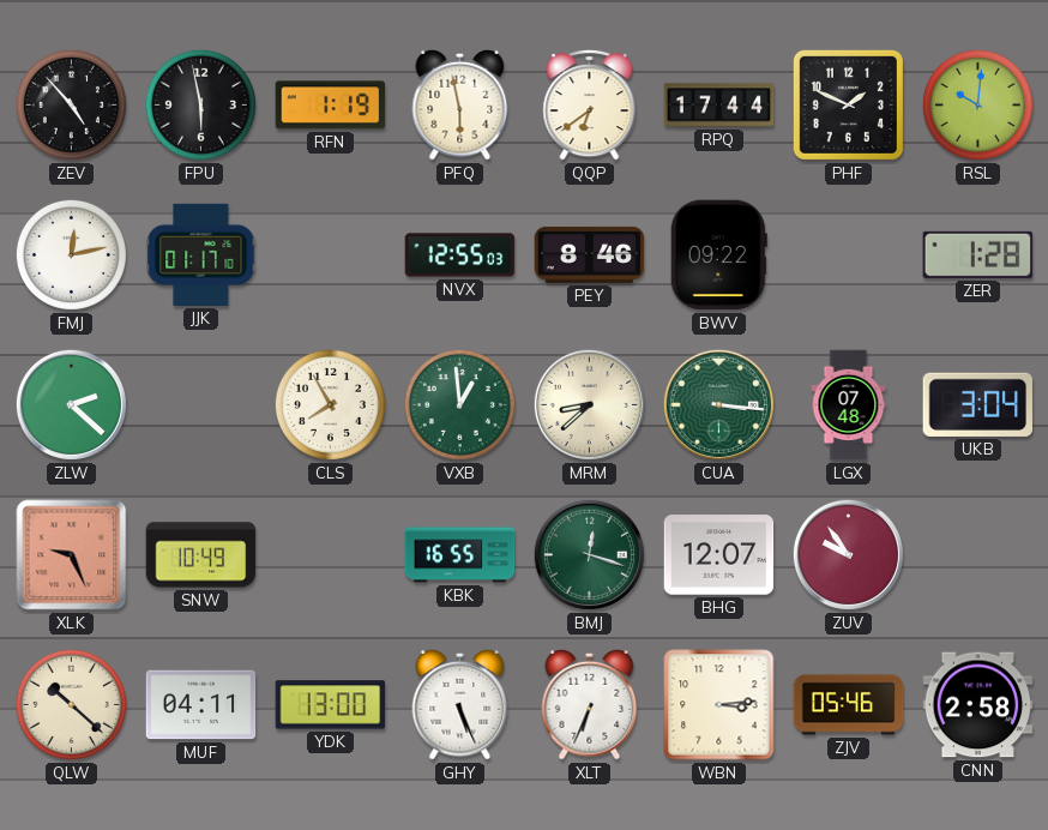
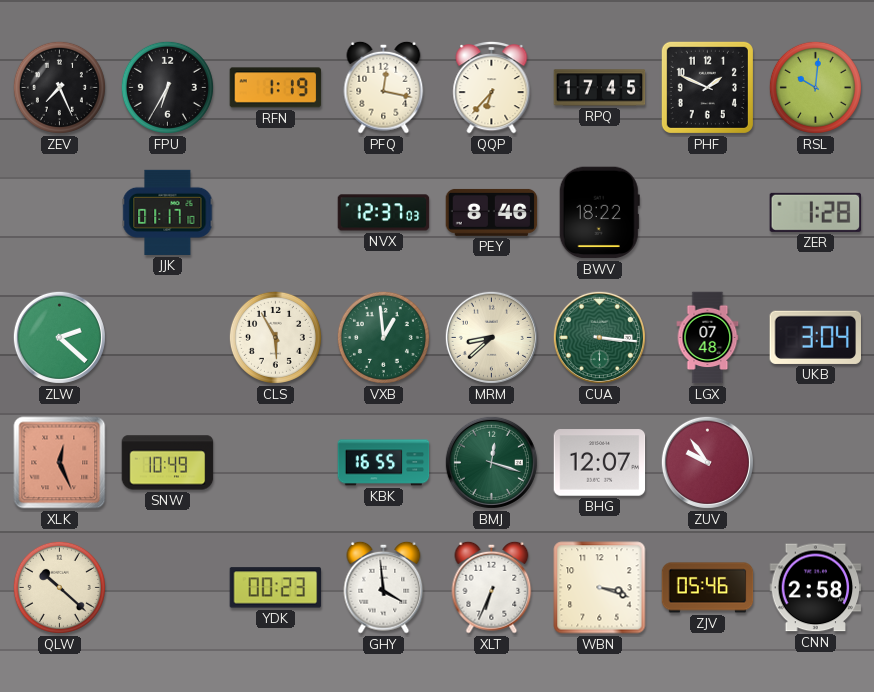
ZEV: 4:53 -> 7:26 (59, 87)
FPU: 5:58 -> 6:35 (167, 87)
PFQ: 5:58 -> 12:17 (384, 87)
QQP: 6:39 -> 6:37 (492, 87)
RPQ: 17:44 -> 17:45 (600, 88)
FMJ: 12:13 -> none (71, 254)
NVX: 12:55 -> 12:37 (384, 213)
BWV: 09:22 -> 18:22 (599, 213)
CLS: 7:55 -> 5:55 (275, 337)
XLK: 9:26 -> 12:26 (60, 463)
MUF: 04:11 -> none (201, 705)
YDK: 13:00 -> 00:23 (276, 588)
GHY: 5:26 -> 3:59 (384, 587)
WBN: 3:14 -> 3:18 (600, 588)
